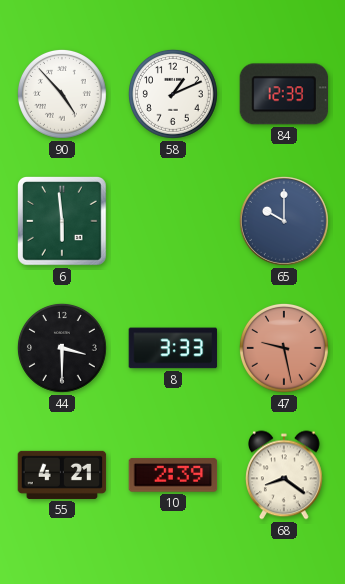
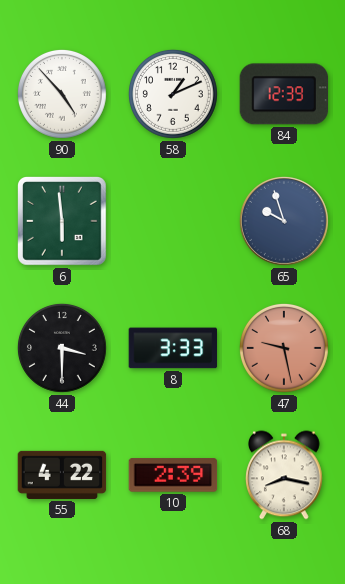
65: 10:00 -> 9:57 (285, 222)
55: 4:21 -> 4:22 (62, 475)
68: 8:21 -> 8:17 (285, 475)
